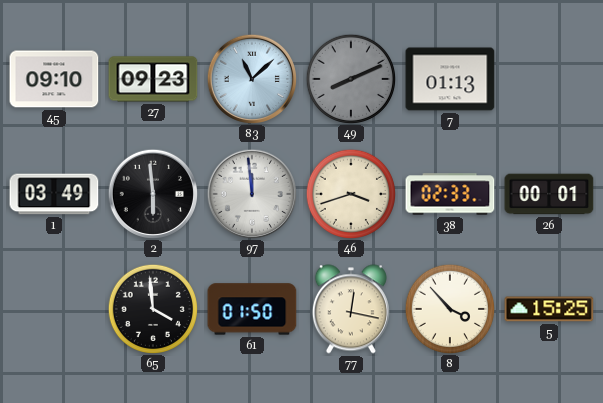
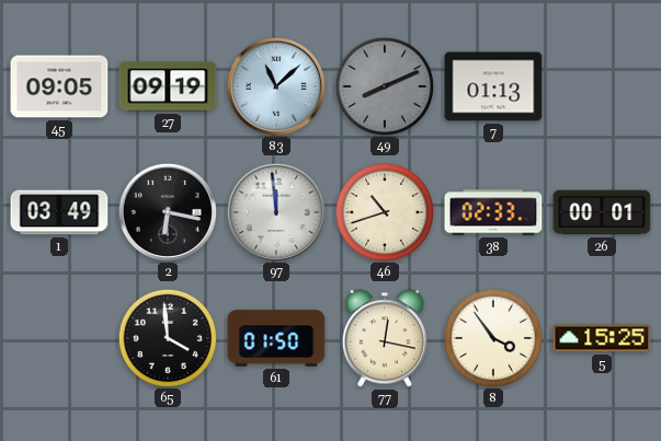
45: 09:10 -> 09:05 (59, 86)
27: 09:23 -> 09:19 (168, 86)
2: 5:59 -> 6:17 (167, 211)
46: 3:42 -> 10:42 (384, 211)
8: 3:53 -> 3:54 (492, 337)
